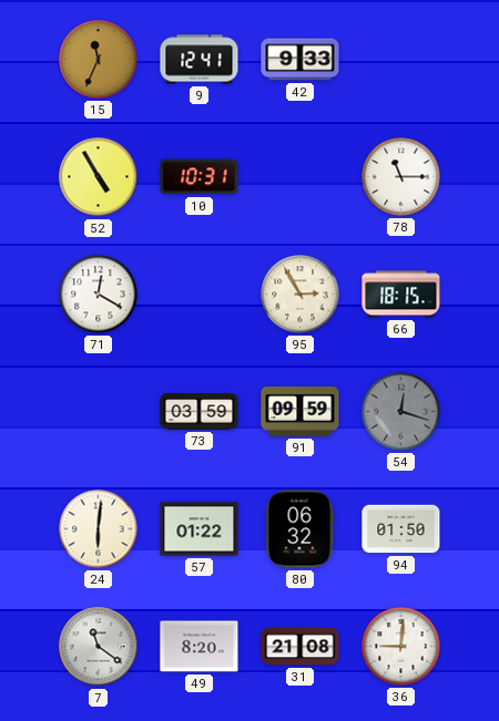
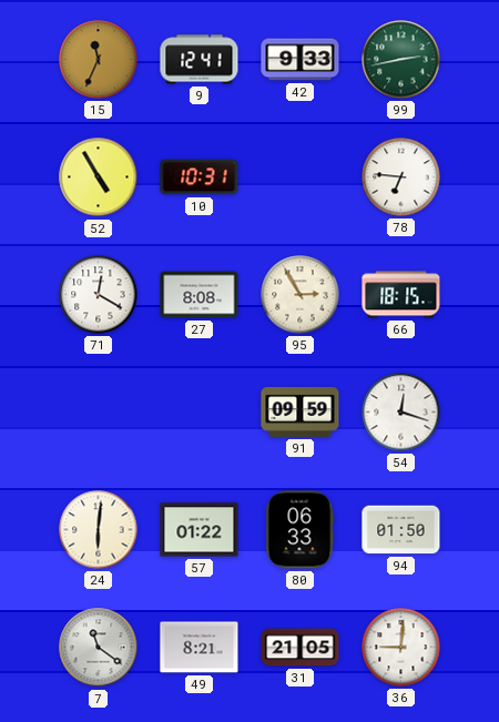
99: none -> 2:43 (401, 60)
78: 11:15 -> 6:46 (401, 177)
27: none -> 8:08 (200, 295)
73: 03:59 -> none (200, 412)
54 dial: grey -> white (401, 413)
80: 06:32 -> 06:33 (299, 530)
49: 8:20 -> 8:21 (200, 648)
31: 21:08 -> 21:05 (301, 648)
